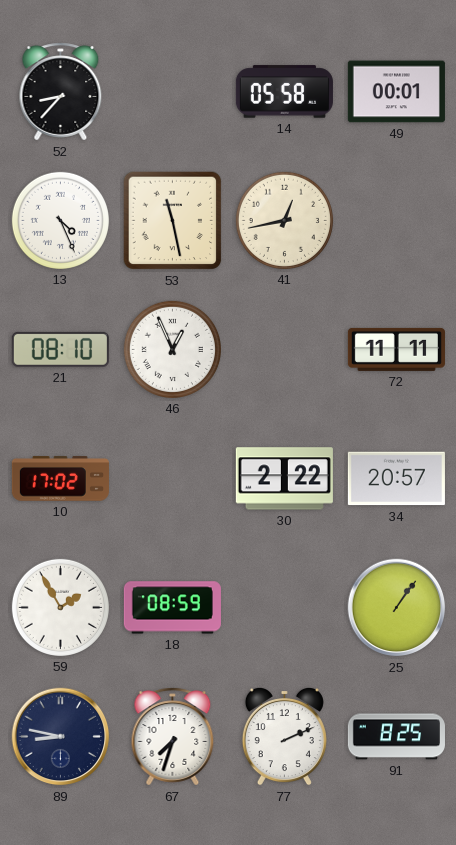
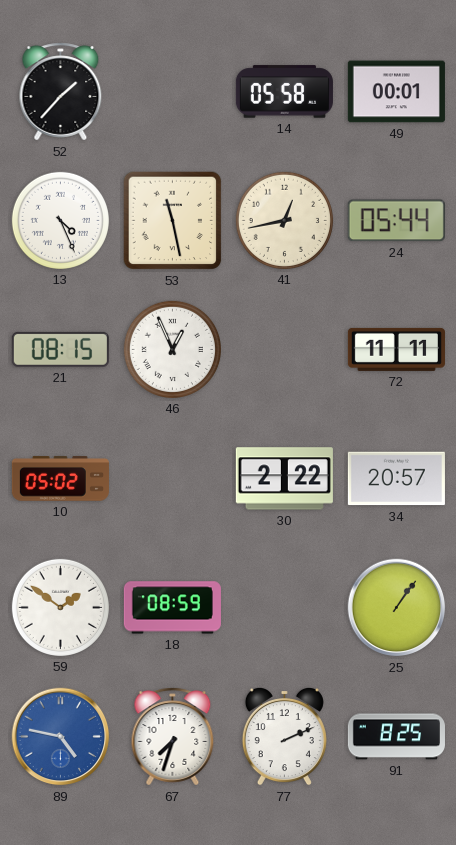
52: 8:37 -> 1:37 (61, 92)
24: none -> 05:44 (396, 221)
21: 08:10 -> 08:15 (60, 349)
10: 17:02 -> 05:02 (60, 479)
59: 1:55 -> 1:51 (60, 607)
89: 8:47 -> 4:47 (61, 737)
89 dial: navy -> blue (61, 737)
